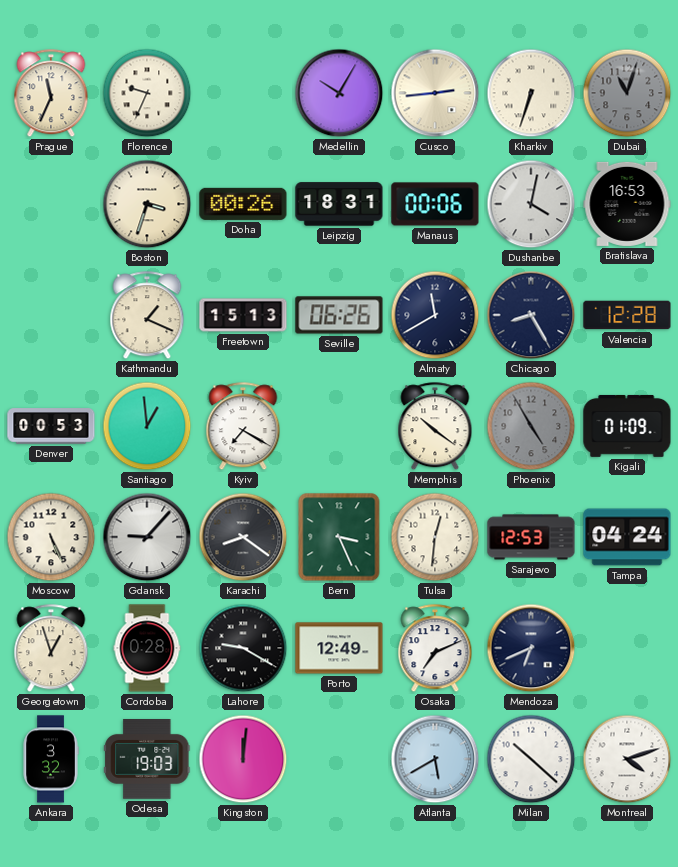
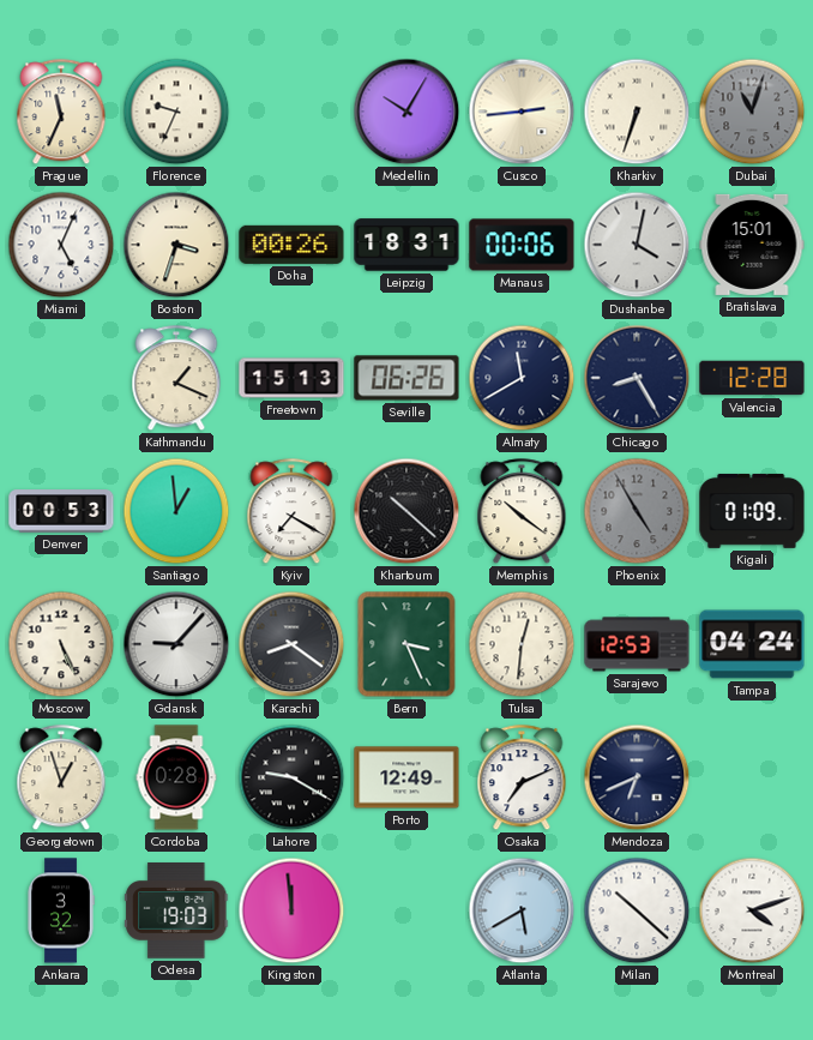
Miami: none -> 5:04 (61, 245)
Bratislava: 16:53 -> 15:01 (752, 245)
Khartoum: none -> 10:22 (406, 511)
Kingston: 12:01 -> 11:59 (291, 910)
